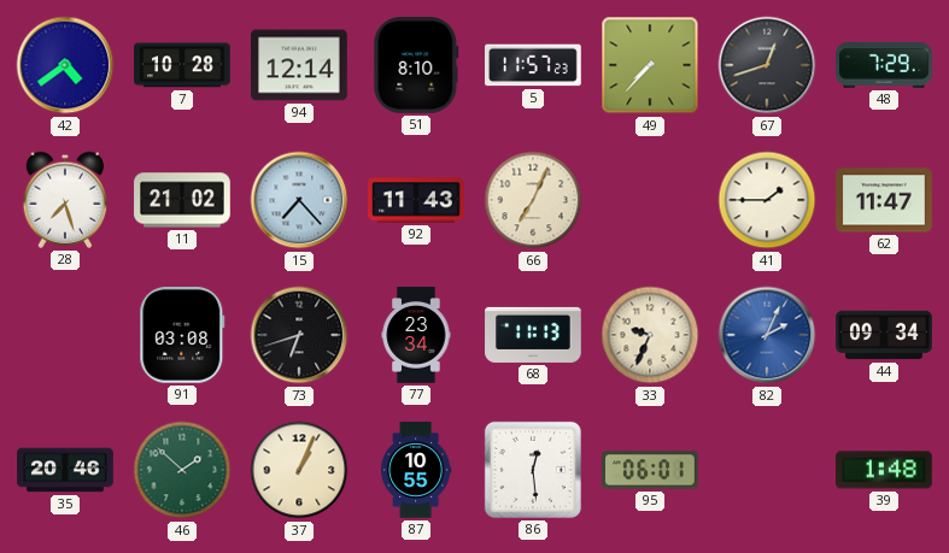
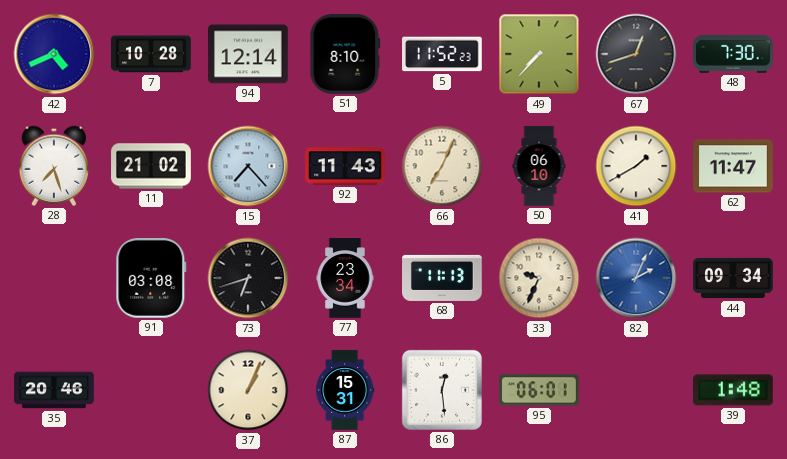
42: 4:39 -> 4:41 (54, 54)
5: 11:57 -> 11:52 (442, 54)
48: 7:29 -> 7:30 (733, 54)
50: none -> 06:10 (539, 166)
41: 1:45 -> 1:40 (636, 166)
46: 1:52 -> none (182, 470)
87: 10:55 -> 15:31 (345, 390)
